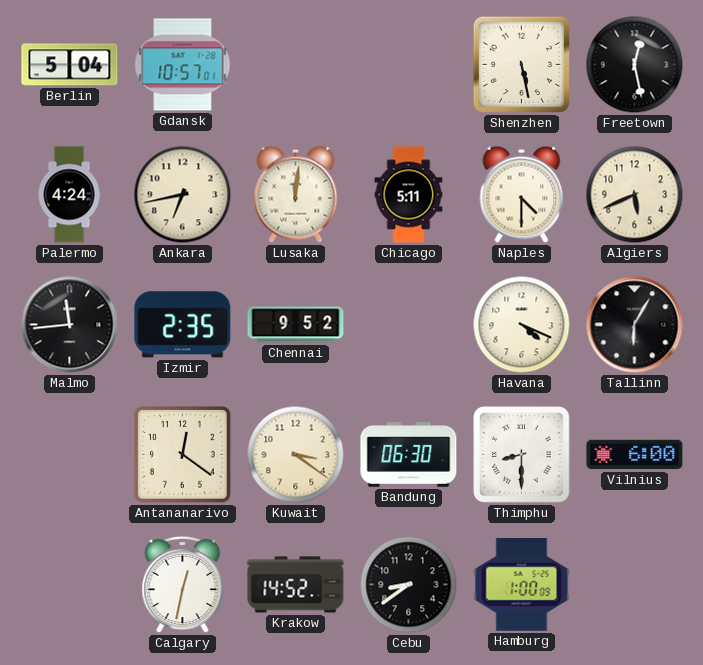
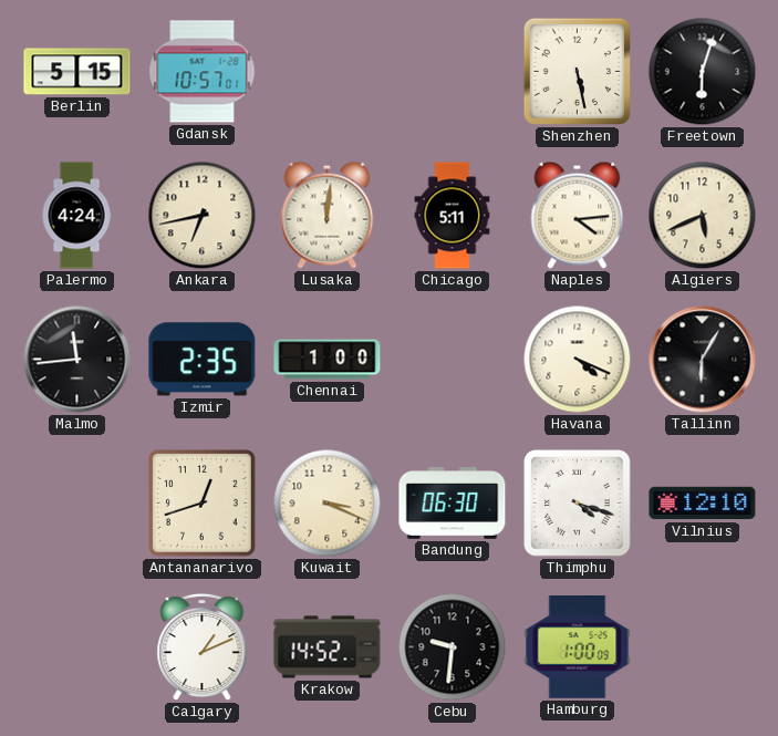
Berlin: 5:04 -> 5:15 (77, 72)
Freetown: 12:28 -> 6:03 (703, 72)
Naples: 4:30 -> 4:14 (578, 215)
Chennai: 9:52 -> 1:00 (328, 360)
Antananarivo: 12:21 -> 12:42 (203, 504)
Kuwait: 3:21 -> 3:19 (328, 504)
Thimphu: 8:30 -> 4:18 (578, 504)
Vilnius: 6:00 -> 12:10 (703, 504)
Calgary: 12:32 -> 1:11 (203, 647)
Cebu: 8:39 -> 9:31 (453, 647)
